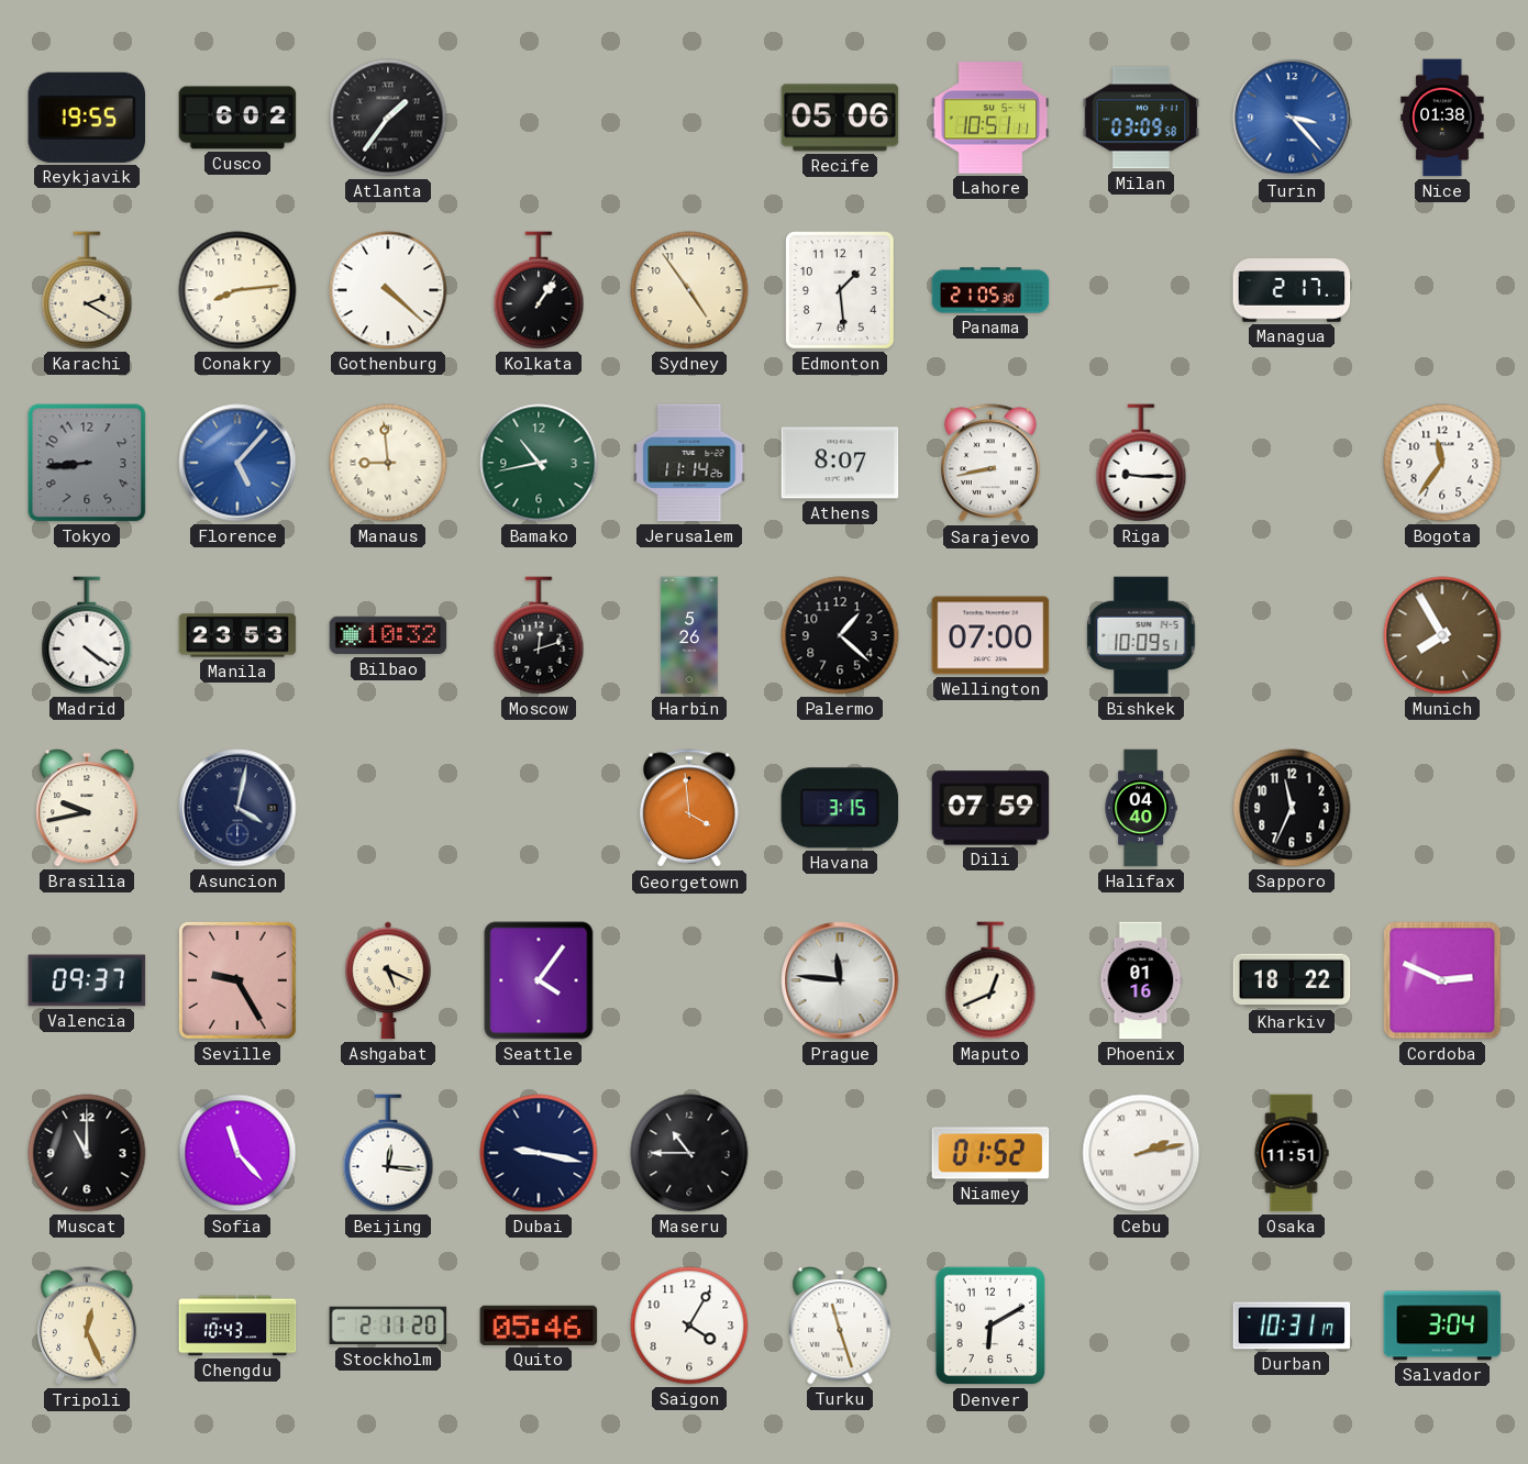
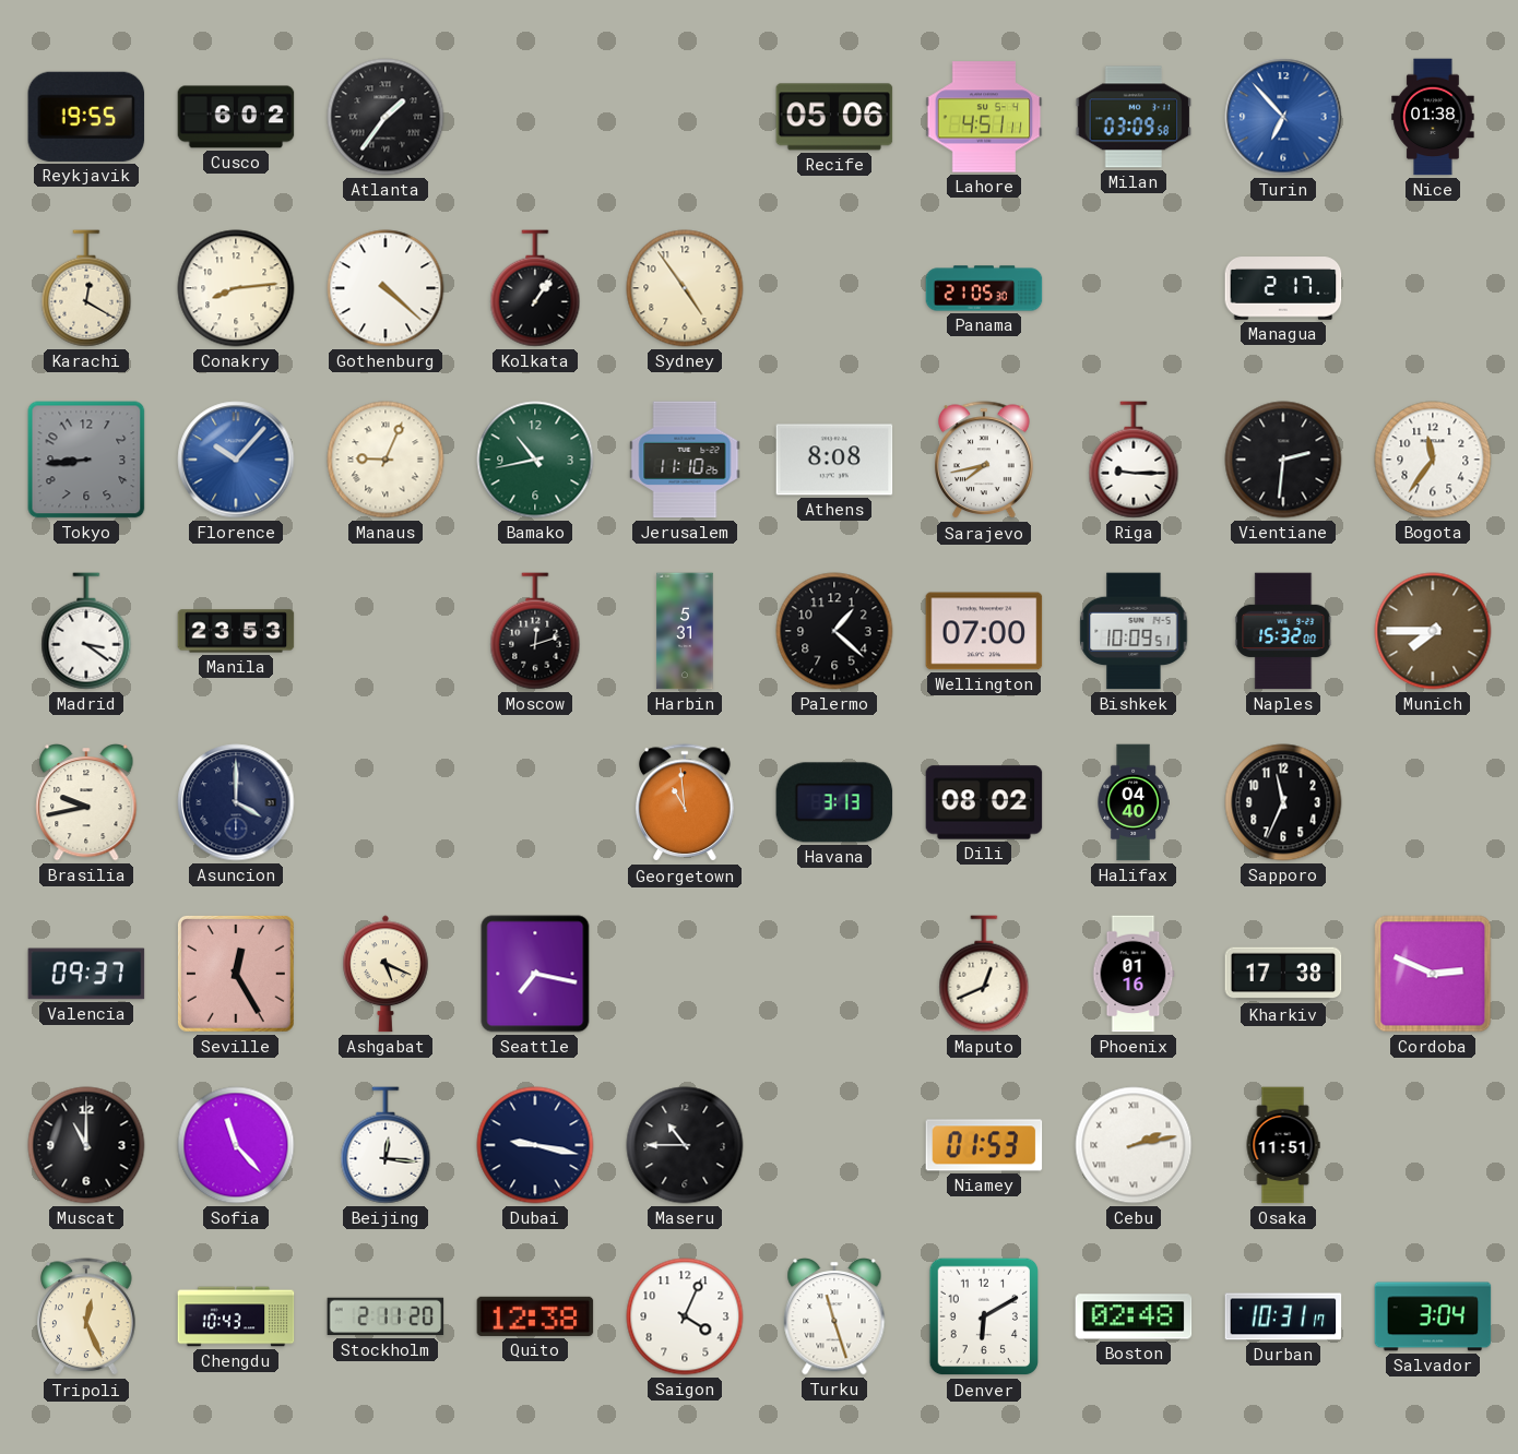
Lahore: 10:51 -> 4:51 (984, 117)
Turin: 3:23 -> 6:53 (1283, 117)
Karachi: 2:20 -> 12:20 (86, 288)
Edmonton: 1:29 -> none (841, 290)
Florence: 5:07 -> 10:07 (236, 460)
Manaus: 8:59 -> 9:04 (386, 460)
Jerusalem: 11:14 -> 11:10 (685, 460)
Athens: 8:07 -> 8:08 (834, 460)
Sarajevo: 8:43 -> 7:43 (985, 461)
Vientiane: none -> 2:31 (1283, 460)
Madrid: 4:21 -> 3:21 (86, 631)
Bilbao: 10:32 -> none (388, 635)
Harbin: 5:26 -> 5:31 (685, 631)
Naples: none -> 15:32 (1283, 631)
Munich: 7:55 -> 7:45 (1433, 631)
Asuncion: 4:02 -> 4:00 (236, 802)
Georgetown: 3:59 -> 10:59 (686, 803)
Havana: 3:15 -> 3:13 (834, 802)
Dili: 07:59 -> 08:02 (984, 802)
Seville: 9:25 -> 12:25 (236, 974)
Seattle: 4:06 -> 7:17 (535, 974)
Prague: 11:46 -> none (840, 980)
Kharkiv: 18:22 -> 17:38 (1283, 974)
Niamey: 01:52 -> 01:53 (984, 1145)
Quito: 05:46 -> 12:38 (535, 1316)
Saigon: 4:05 -> 4:04 (685, 1316)
Boston: none -> 02:48 (1134, 1316)
